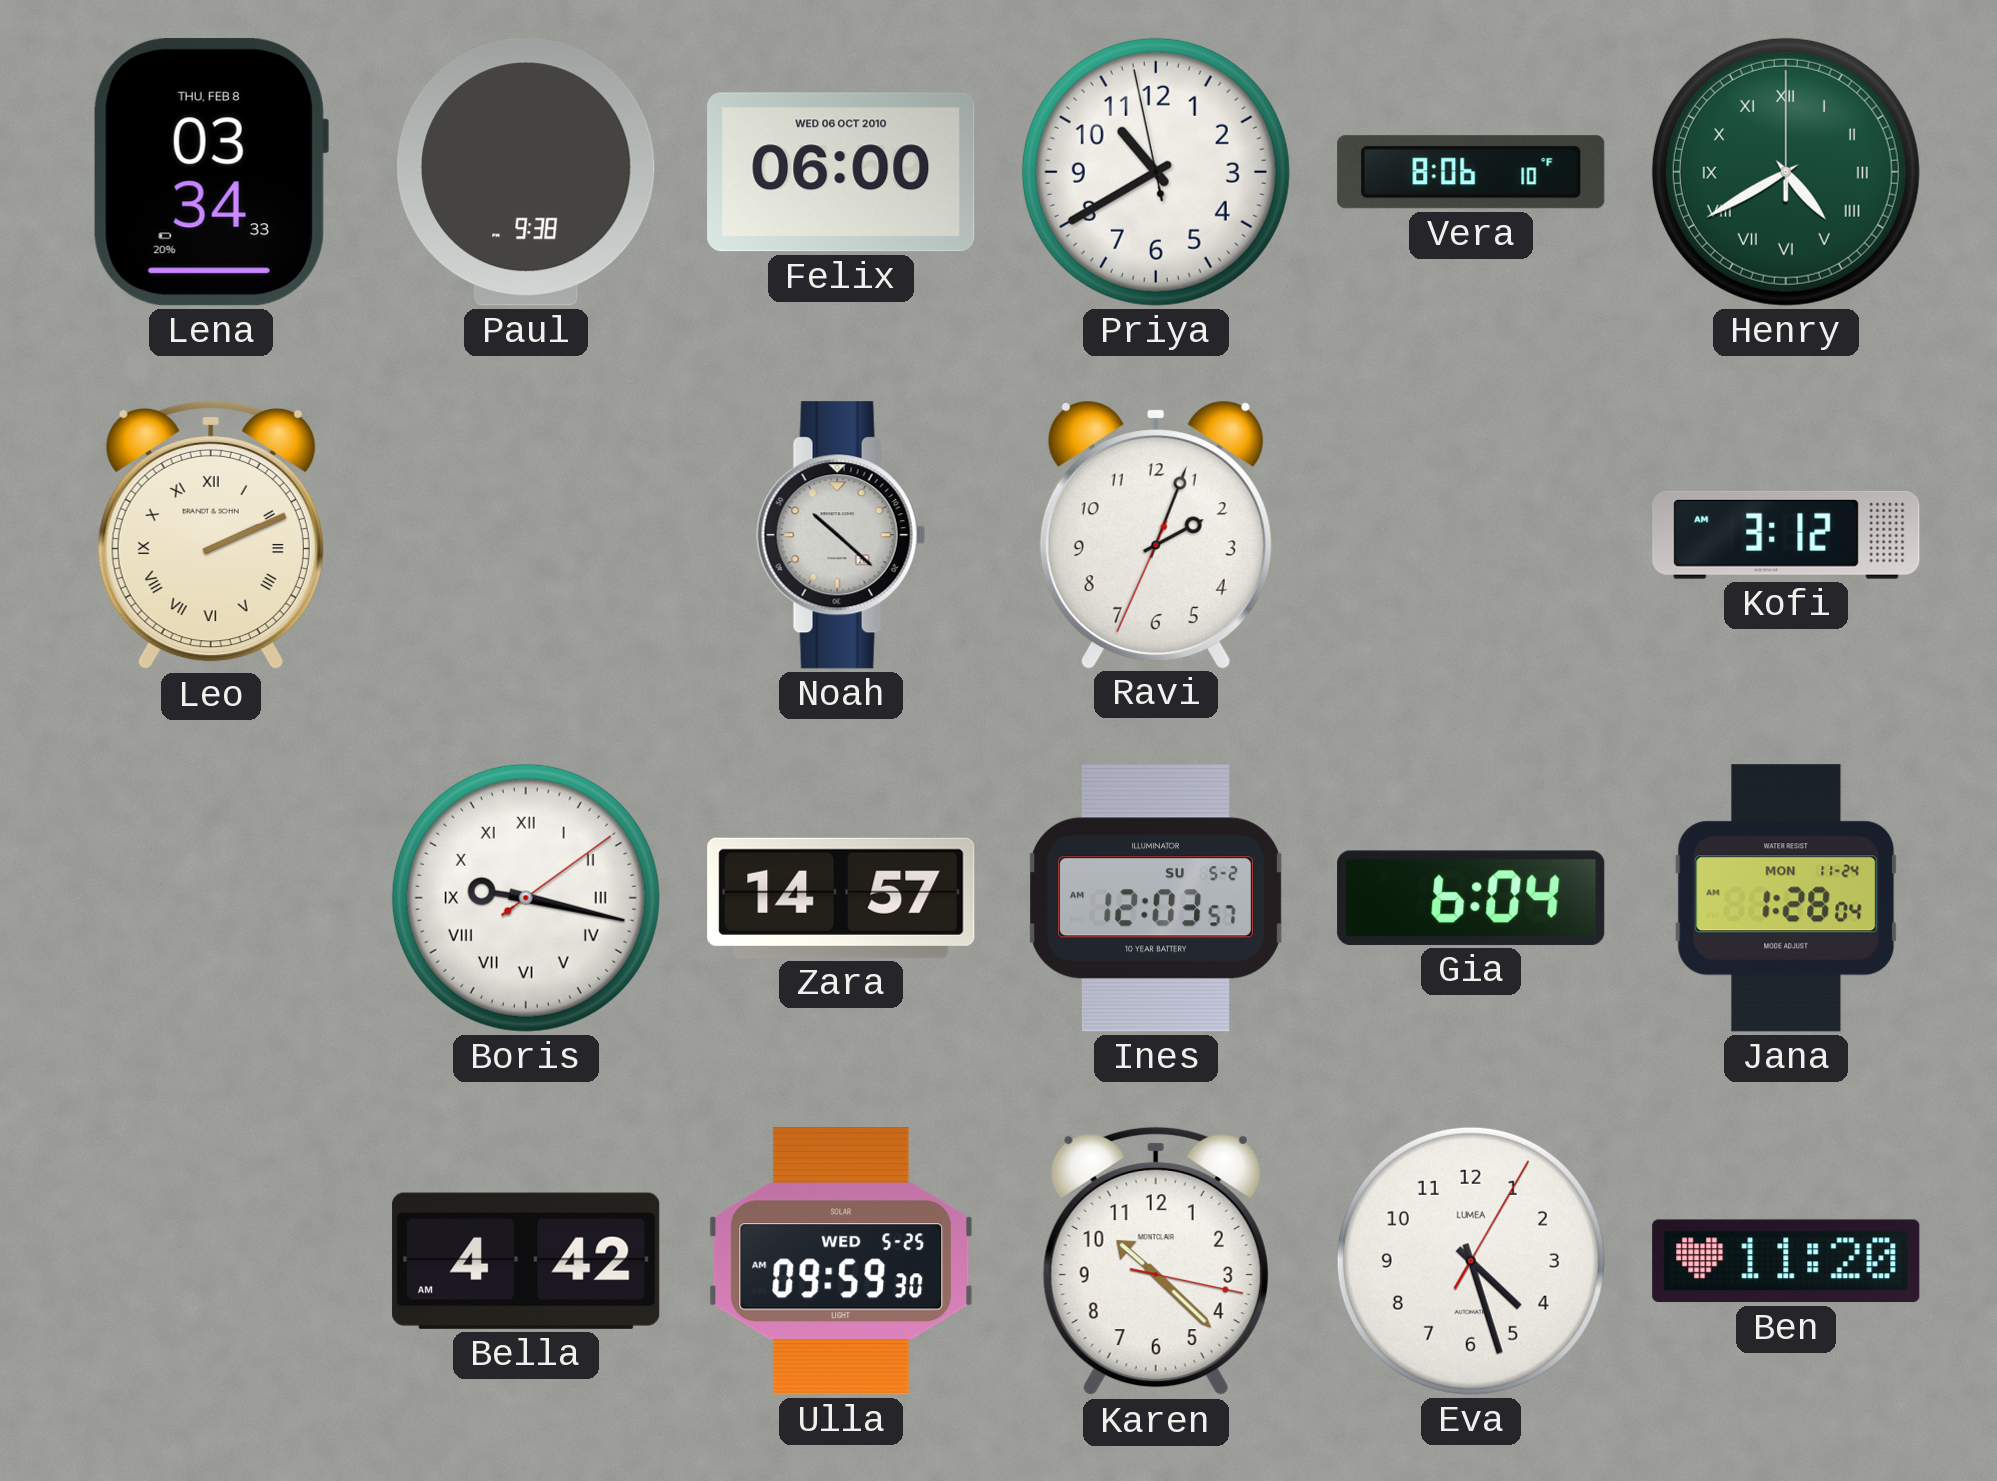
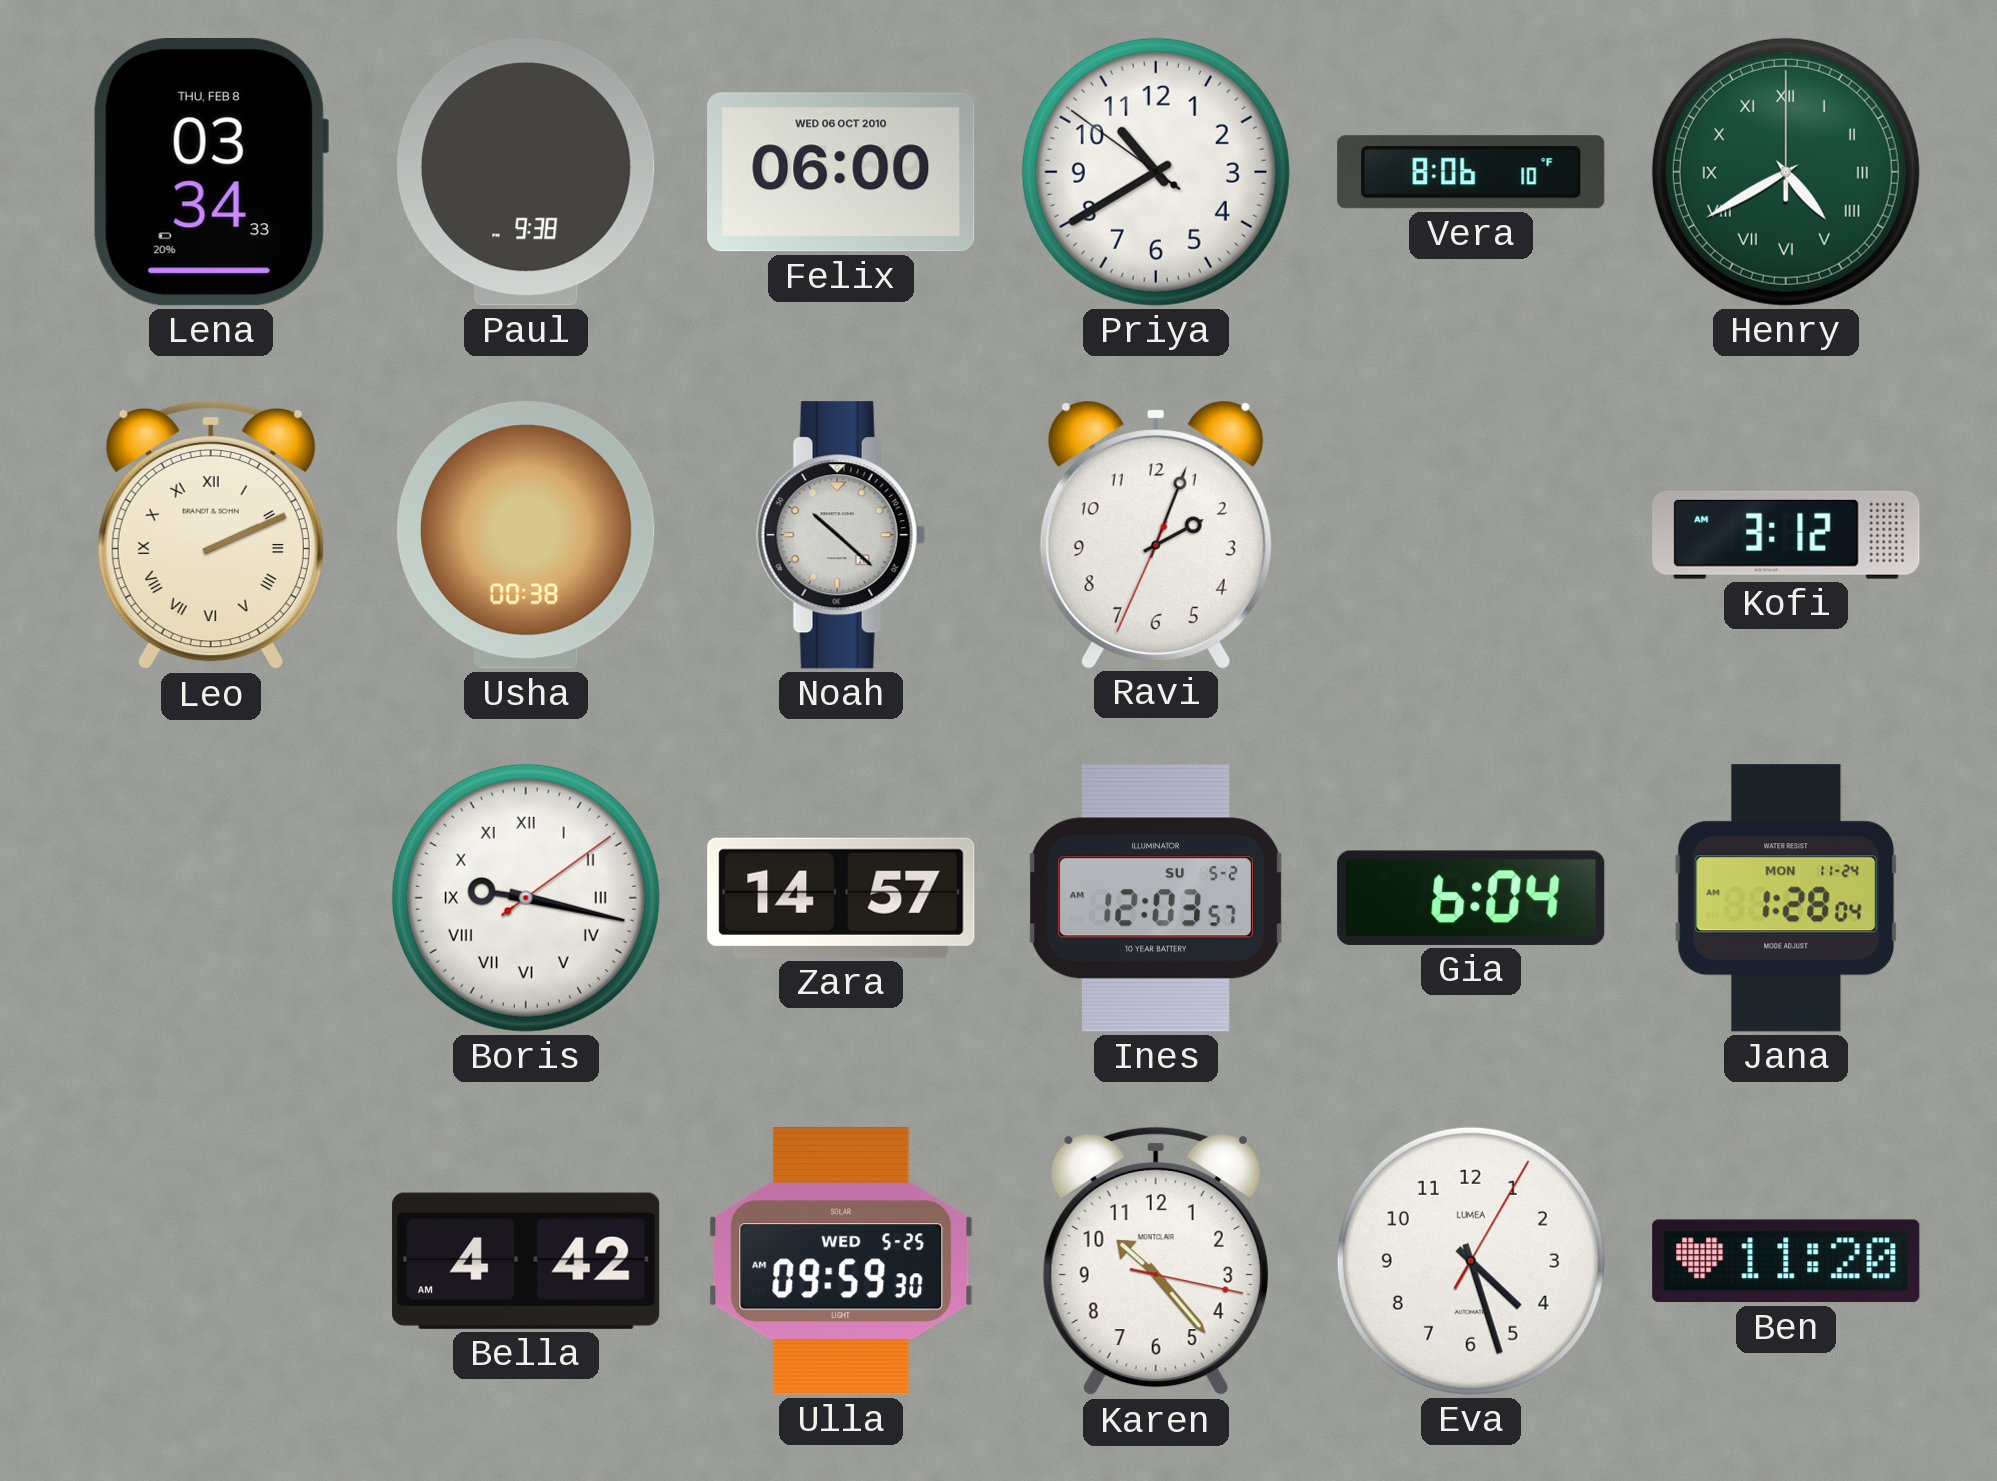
Priya: 10:39:58 -> 10:39:51 (1156, 172)
Usha: none -> 00:38 (526, 535)
Karen: 10:22 -> 10:23 (1156, 1261)
